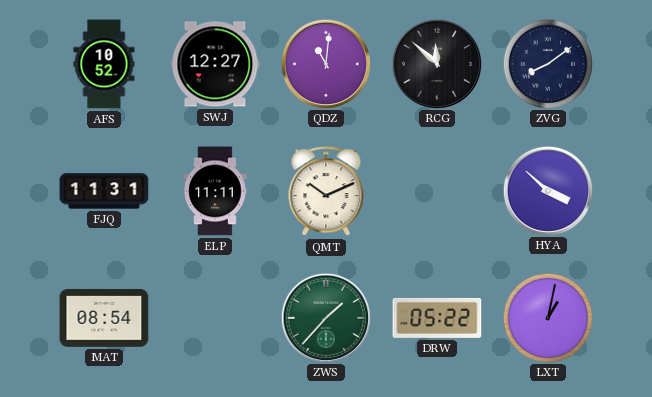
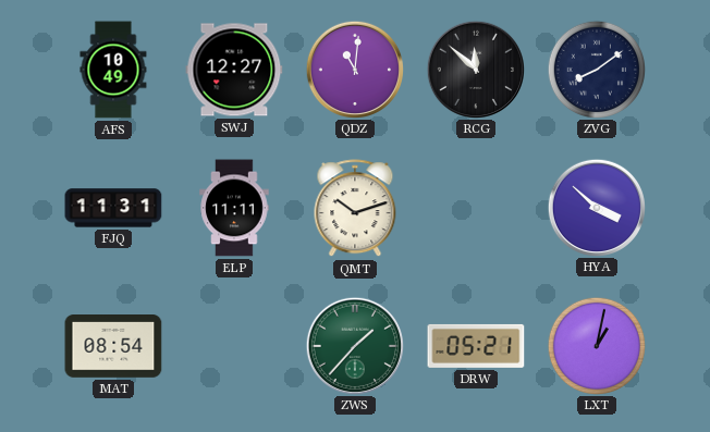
AFS: 10:52 -> 10:49 (113, 70)
QMT: 10:11 -> 10:12 (355, 209)
DRW: 05:22 -> 05:21 (476, 346)
